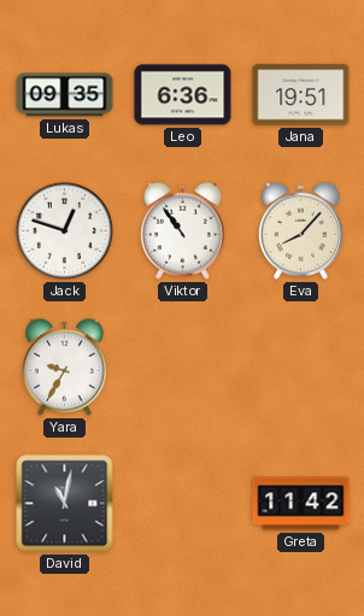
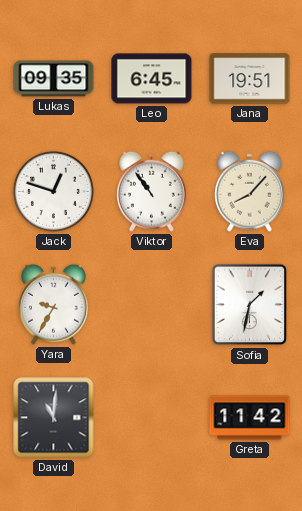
Leo: 6:36 -> 6:45 (152, 79)
Sofia: none -> 1:32 (250, 305)
David: 11:02 -> 11:01 (54, 418)
